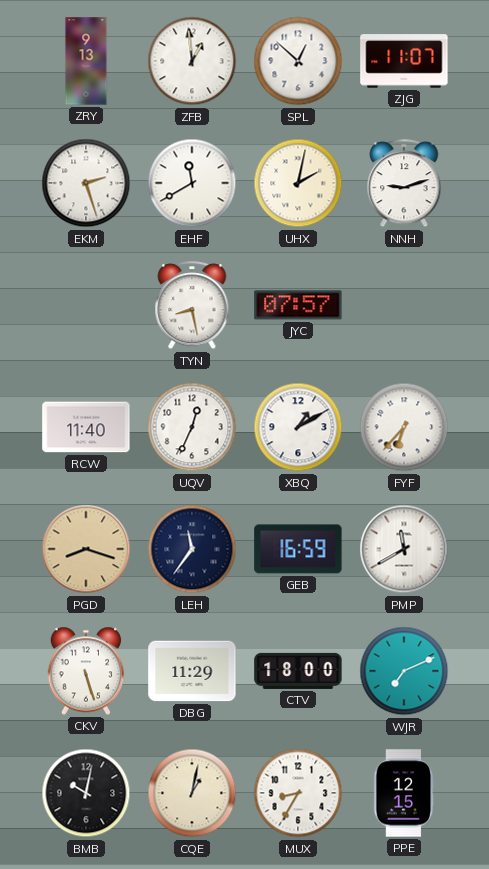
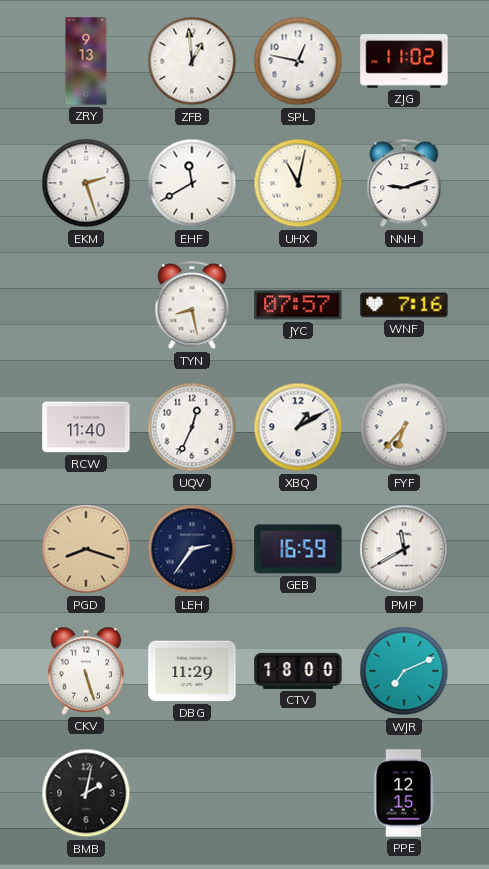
SPL: 12:52 -> 12:47 (298, 61)
ZJG: 11:07 -> 11:02 (404, 61)
UHX: 2:02 -> 11:02 (298, 183)
WNF: none -> 7:16 (404, 305)
LEH: 11:36 -> 2:36 (192, 549)
BMB: 10:02 -> 2:02 (86, 793)
CQE: 1:02 -> none (192, 793)
MUX: 8:35 -> none (298, 793)
